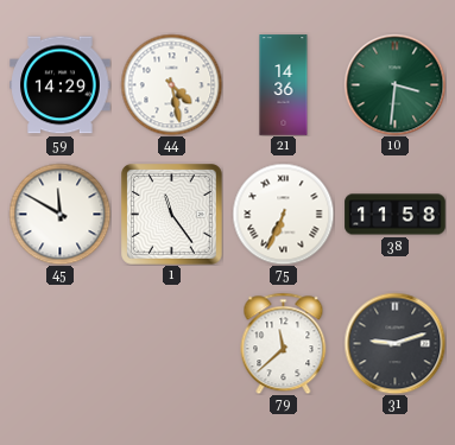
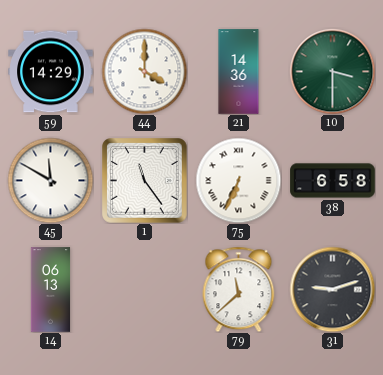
44: 4:28 -> 4:00 (144, 71)
10: 3:31 -> 3:30 (332, 71)
38: 11:58 -> 6:58 (333, 181)
14: none -> 06:13 (51, 290)
